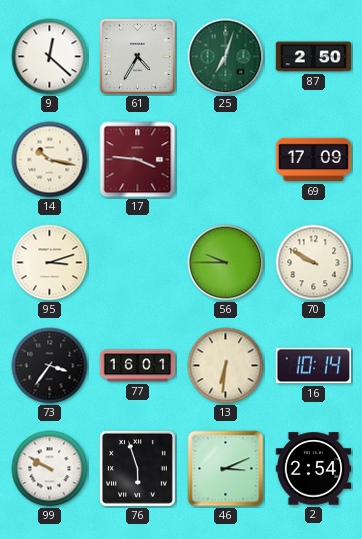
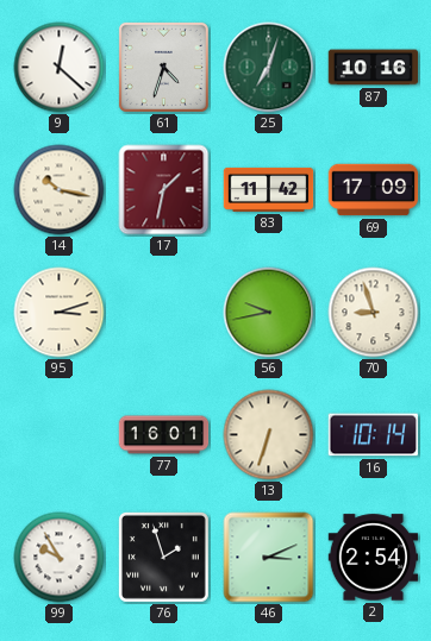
61: 4:35 -> 4:33 (163, 67)
87: 2:50 -> 10:16 (374, 68)
17: 3:46 -> 1:32 (164, 190)
83: none -> 11:42 (269, 189)
56: 9:45 -> 9:43 (269, 313)
70: 9:50 -> 8:57 (374, 313)
73: 3:36 -> none (50, 366)
13: 6:31 -> 6:33 (269, 435)
99: 9:50 -> 9:55 (60, 558)
76: 5:57 -> 1:57 (163, 557)
